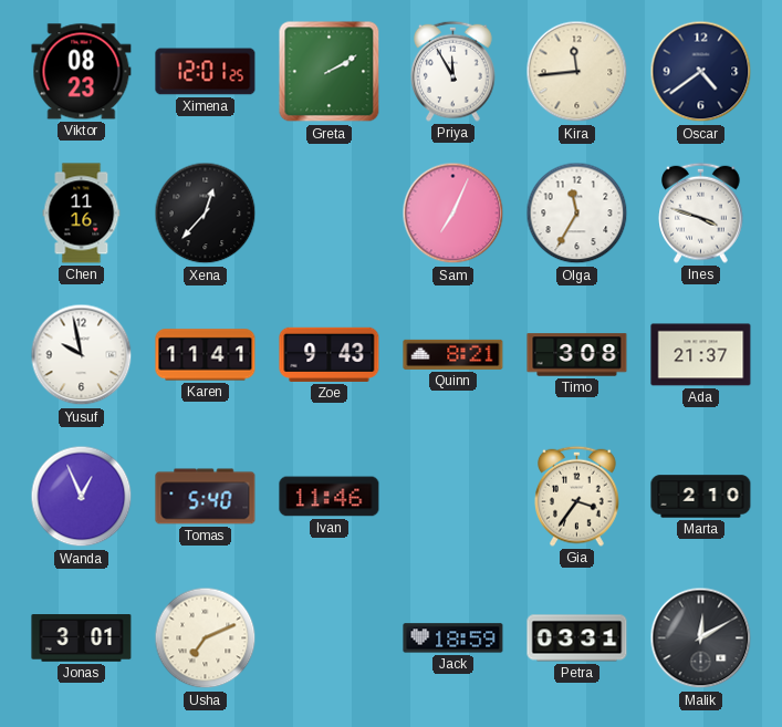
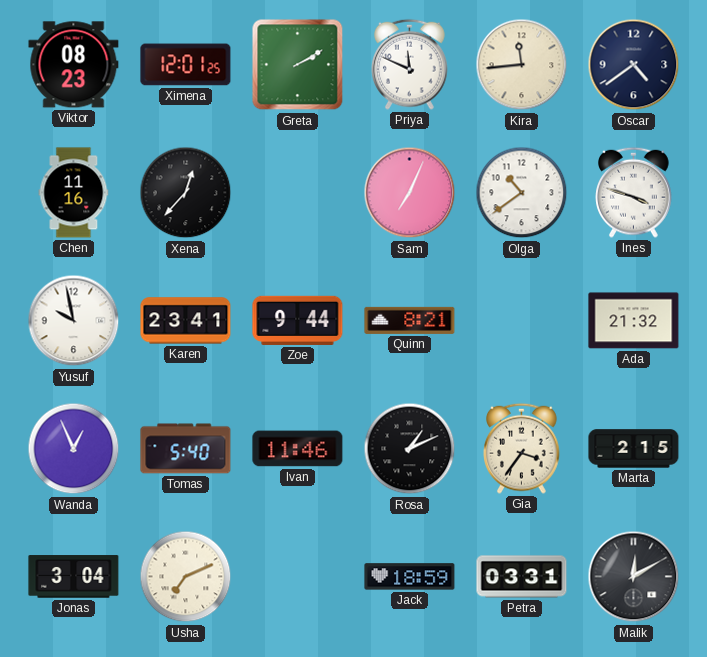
Priya: 11:55 -> 11:49 (410, 64)
Olga: 11:35 -> 10:39 (522, 193)
Karen: 11:41 -> 23:41 (186, 321)
Zoe: 9:43 -> 9:44 (298, 320)
Timo: 3:08 -> none (577, 355)
Ada: 21:37 -> 21:32 (634, 321)
Rosa: none -> 1:11 (410, 449)
Marta: 2:10 -> 2:15 (634, 449)
Jonas: 3:01 -> 3:04 (74, 577)
